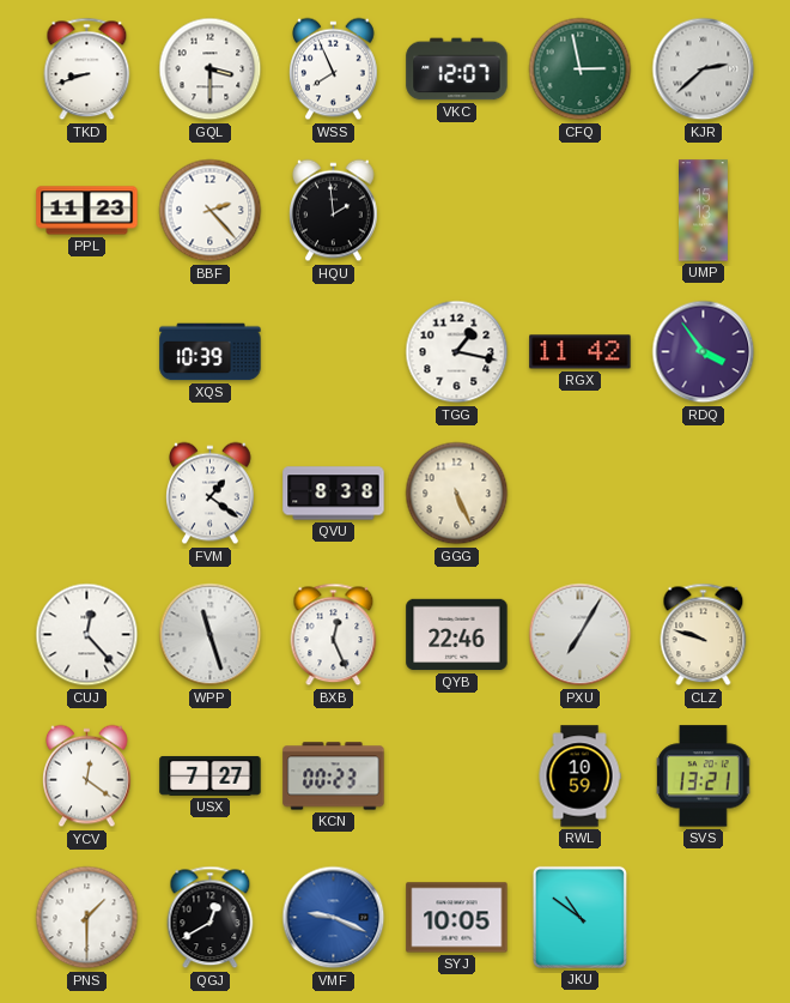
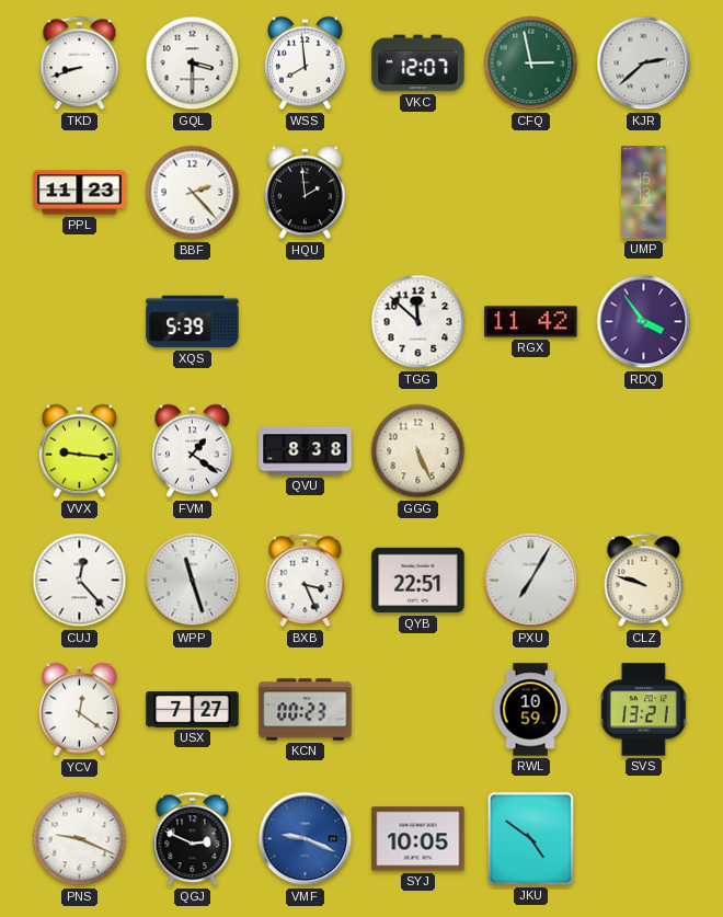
WSS: 7:56 -> 7:59 (306, 64)
XQS: 10:39 -> 5:39 (193, 322)
TGG: 1:17 -> 11:52 (418, 322)
VVX: none -> 9:16 (80, 451)
BXB: 12:26 -> 3:26 (306, 581)
QYB: 22:46 -> 22:51 (418, 581)
PNS: 1:30 -> 9:19 (80, 839)
QGJ: 12:40 -> 2:49 (193, 839)
JKU: 10:51 -> 4:51 (530, 838)
